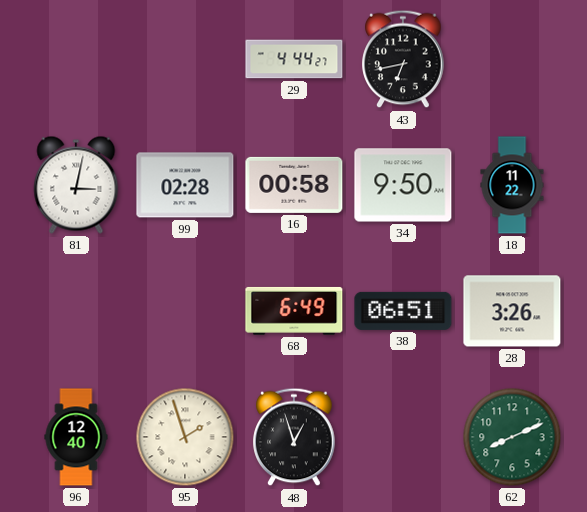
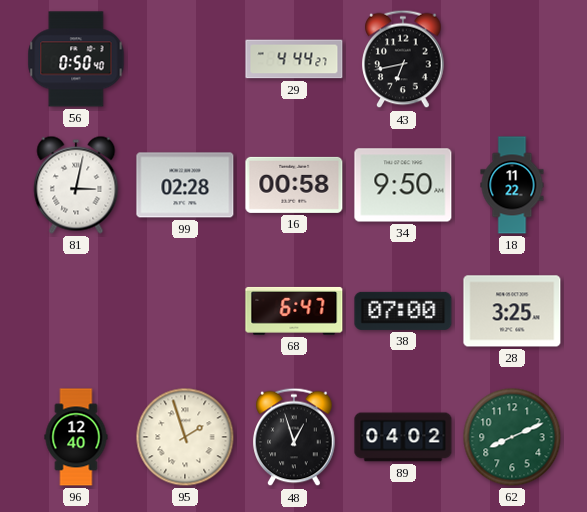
56: none -> 0:50 (76, 59)
68: 6:49 -> 6:47 (294, 311)
38: 06:51 -> 07:00 (403, 311)
28: 3:26 -> 3:25 (512, 311)
89: none -> 04:02 (403, 437)
